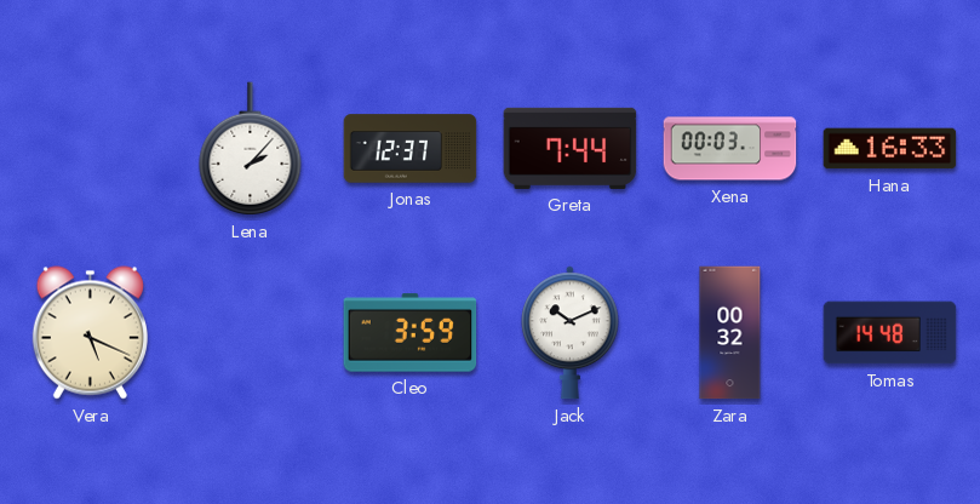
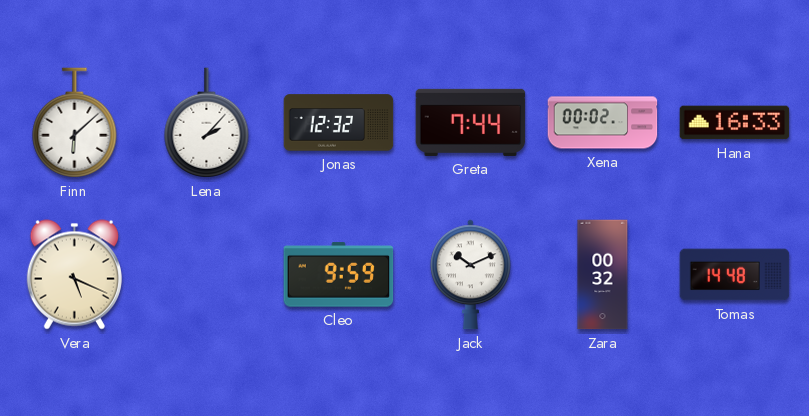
Finn: none -> 6:08 (75, 123)
Jonas: 12:37 -> 12:32 (339, 123)
Xena: 00:03 -> 00:02 (603, 123)
Cleo: 3:59 -> 9:59 (339, 275)
